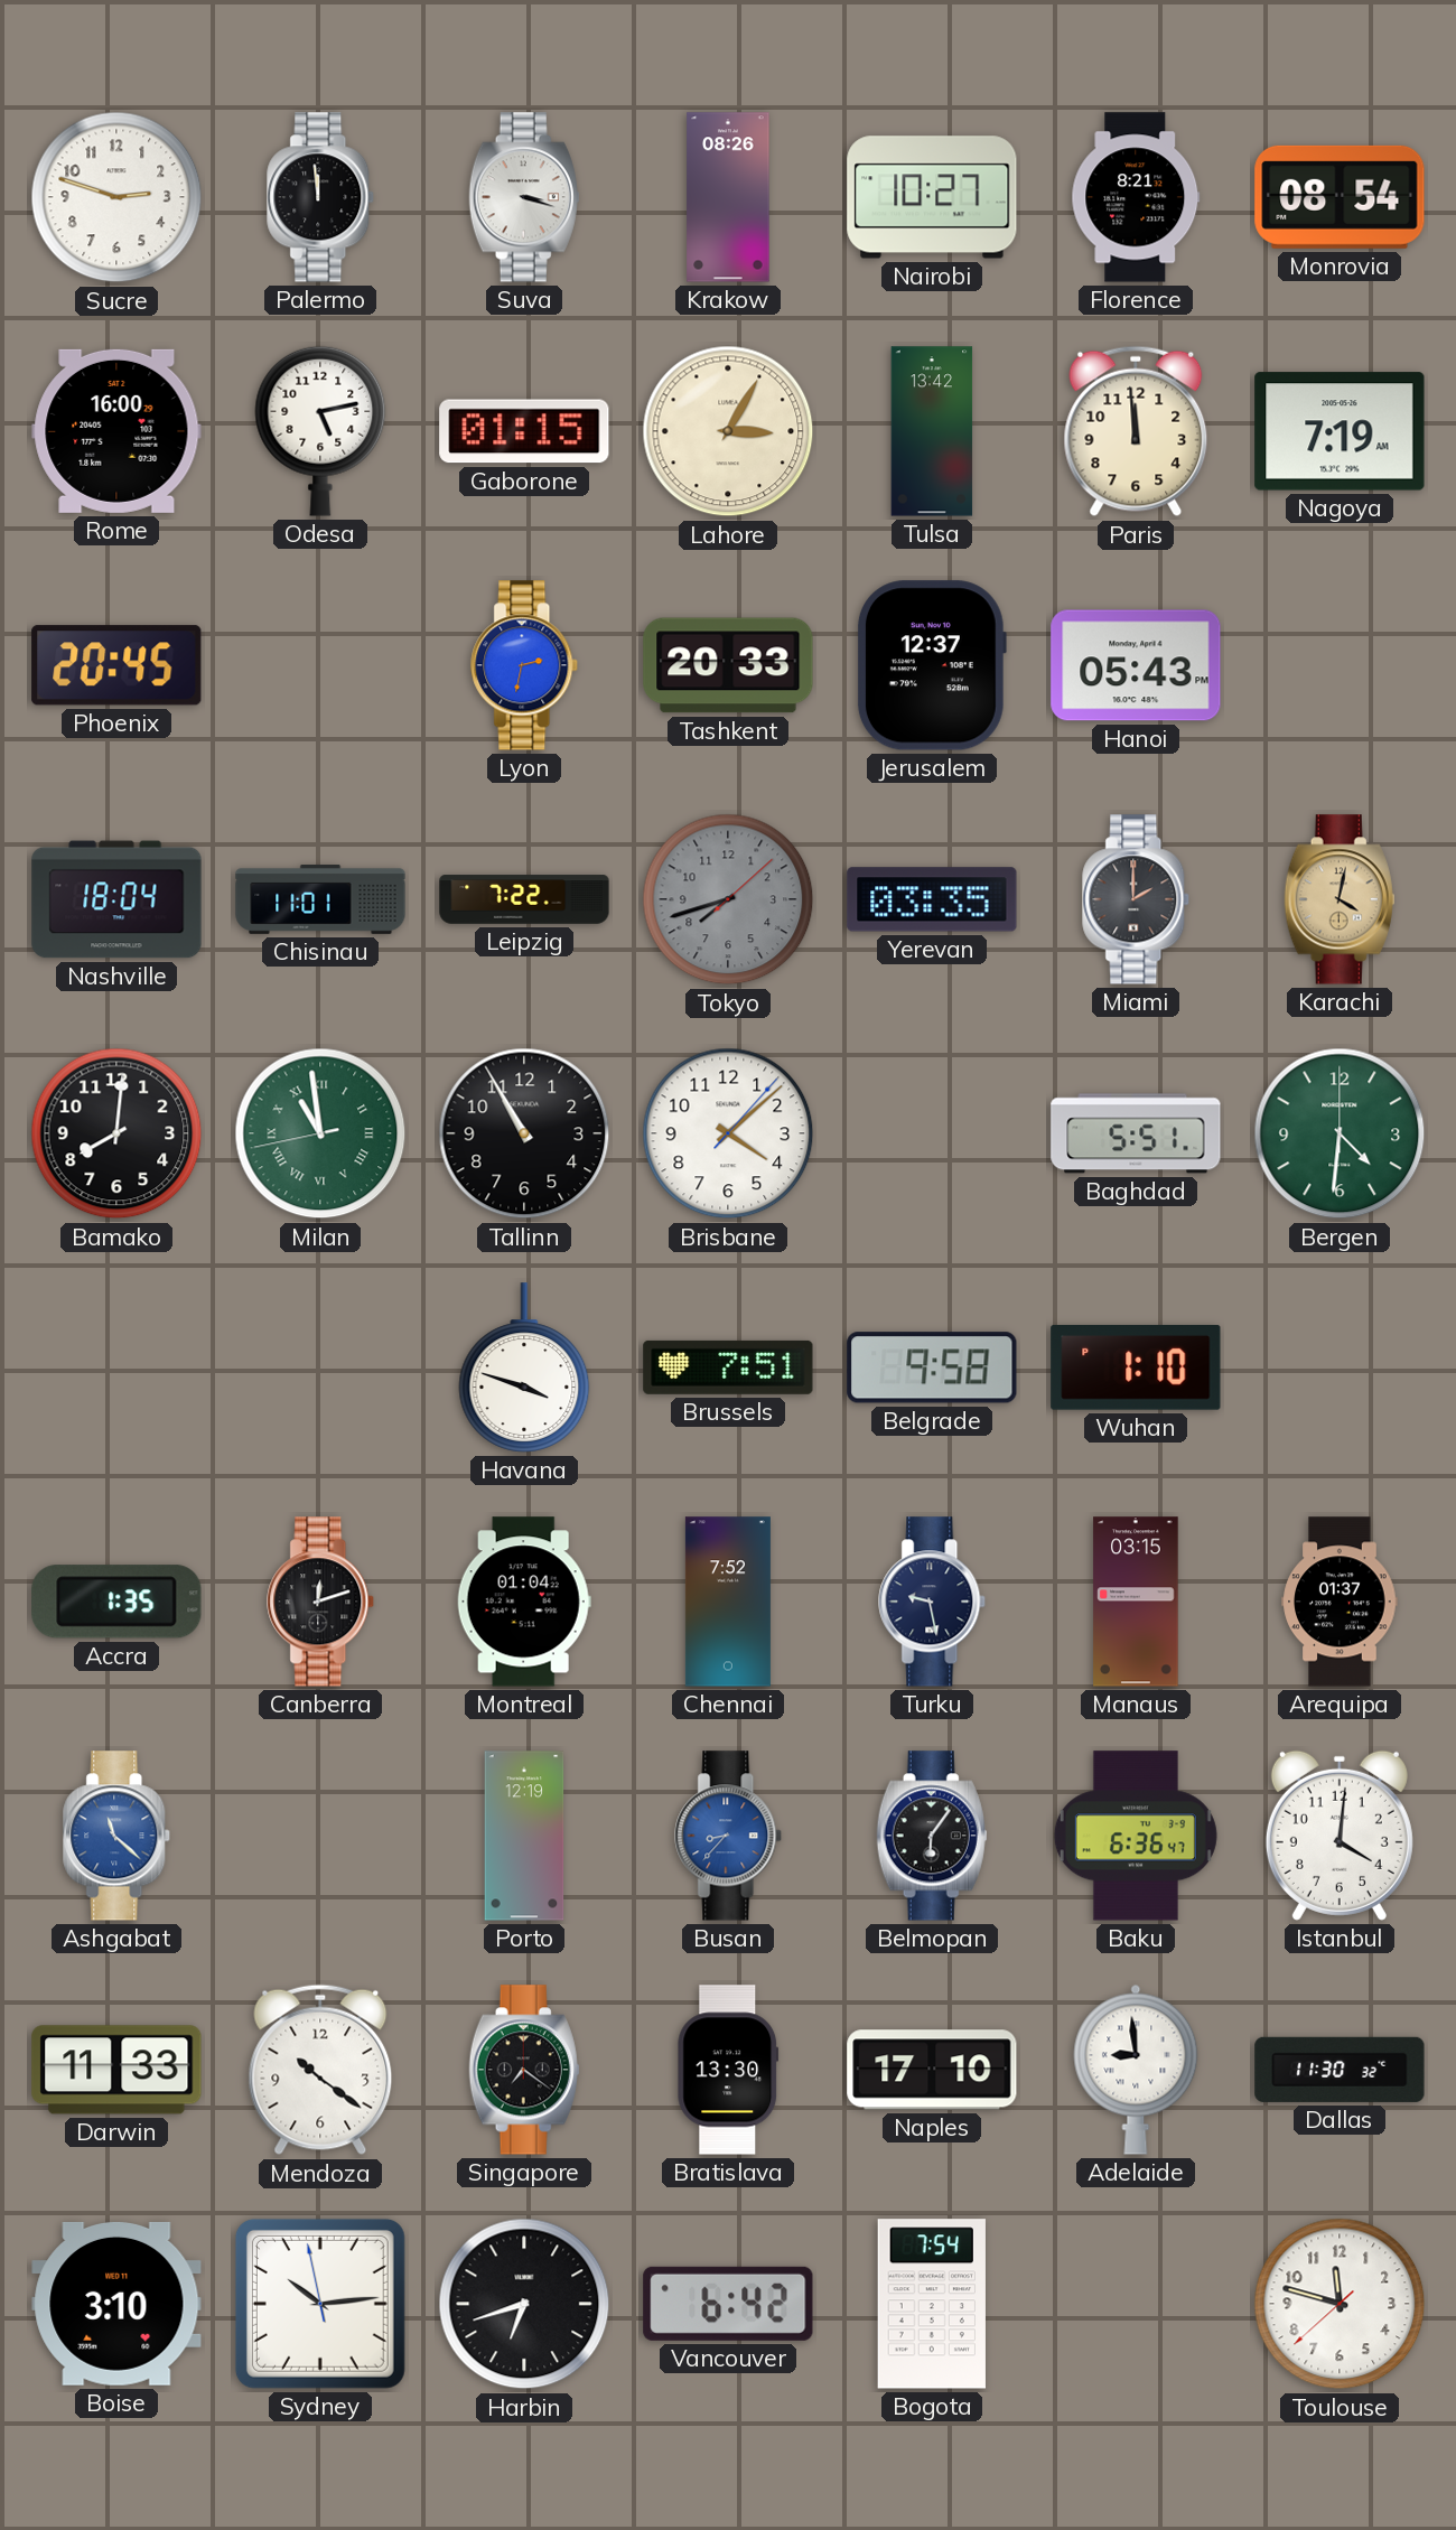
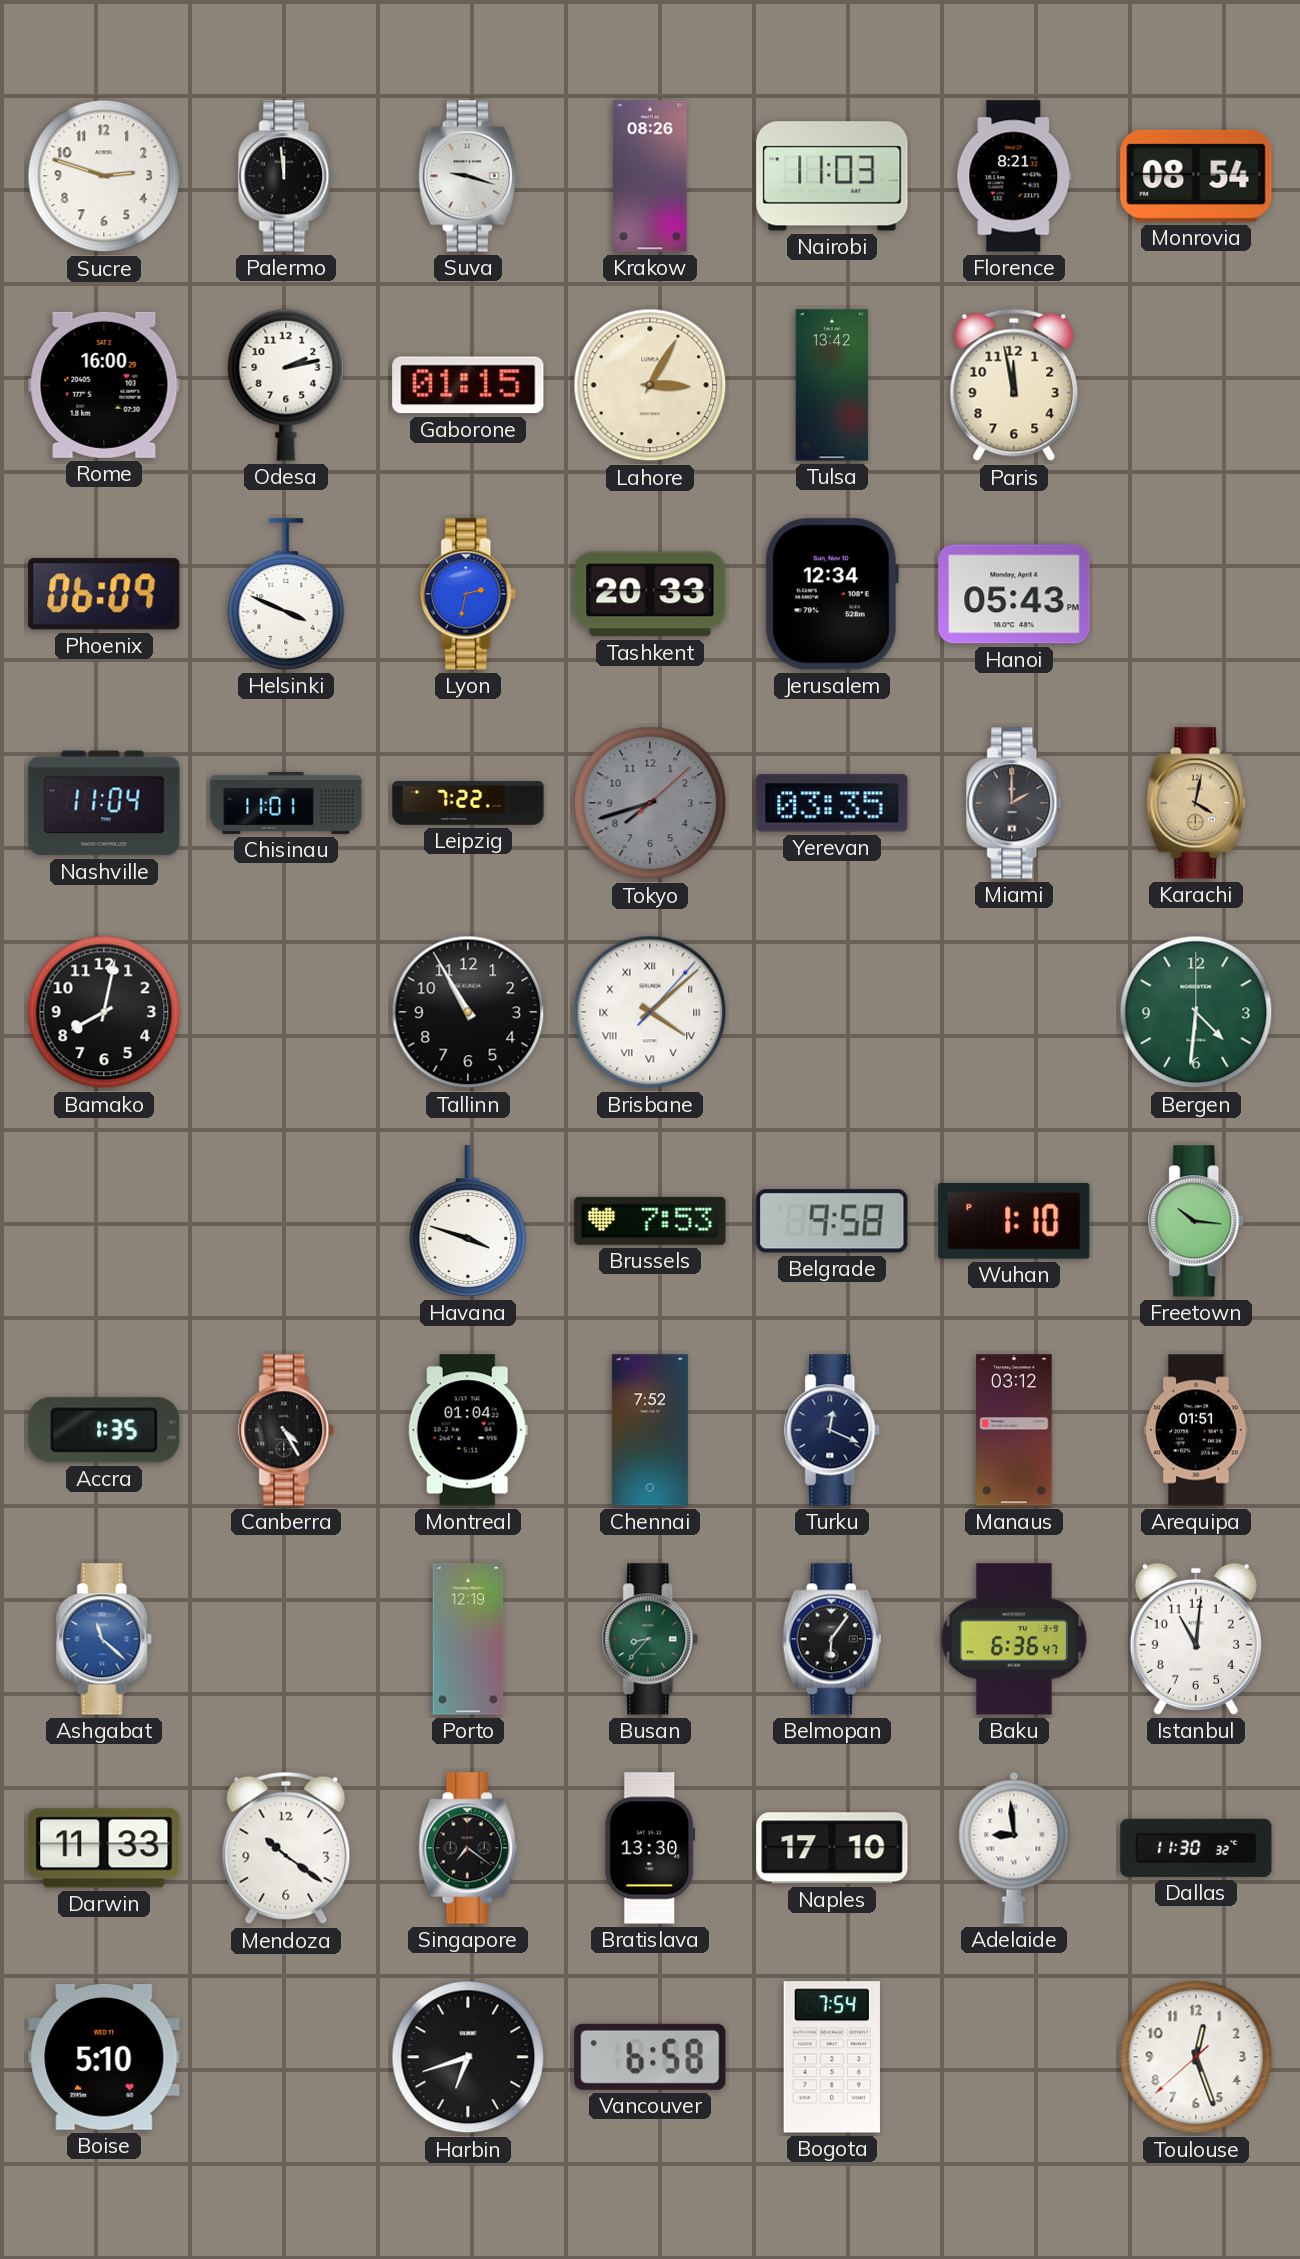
Suva: 3:18 -> 9:18 (468, 176)
Nairobi: 10:27 -> 11:03 (832, 176)
Odesa: 5:13 -> 2:13 (286, 385)
Paris: 11:59 -> 11:58 (1014, 385)
Nagoya: 7:19 -> none (1340, 431)
Phoenix: 20:45 -> 06:09 (104, 594)
Helsinki: none -> 3:49 (286, 594)
Jerusalem: 12:37 -> 12:34 (832, 594)
Nashville: 18:04 -> 11:04 (104, 803)
Bamako: 8:01 -> 8:02 (104, 1012)
Milan: 10:58 -> none (320, 1133)
Brisbane numerals: Arabic -> Roman (650, 1012)
Baghdad: 5:51 -> none (1136, 1133)
Brussels: 7:51 -> 7:53 (650, 1221)
Freetown: none -> 10:16 (1197, 1221)
Canberra: 12:12 -> 4:25 (287, 1430)
Turku: 9:28 -> 12:19 (833, 1430)
Manaus: 03:15 -> 03:12 (1014, 1430)
Arequipa: 01:37 -> 01:51 (1196, 1430)
Busan dial: blue -> green (651, 1639)
Istanbul: 4:01 -> 11:01 (1196, 1639)
Boise: 3:10 -> 5:10 (104, 2057)
Sydney: 10:13 -> none (320, 2304)
Vancouver: 6:42 -> 6:58 (650, 2057)
Toulouse: 11:47 -> 12:26 (1196, 2057)
